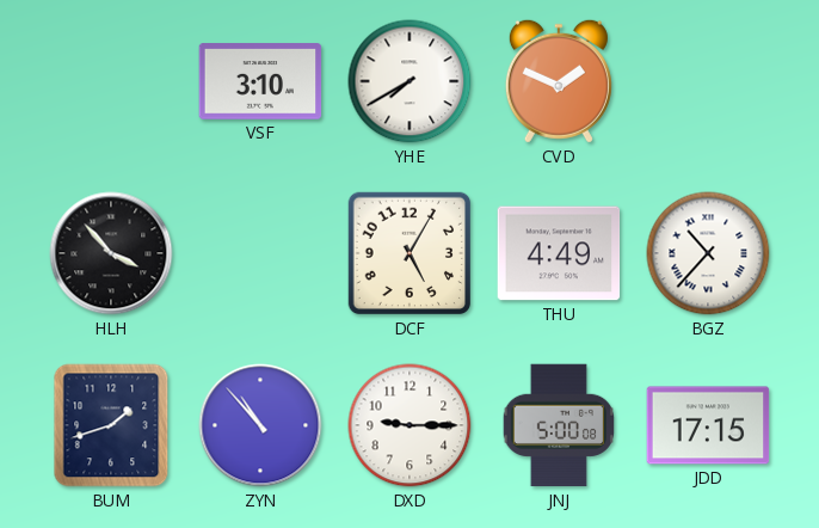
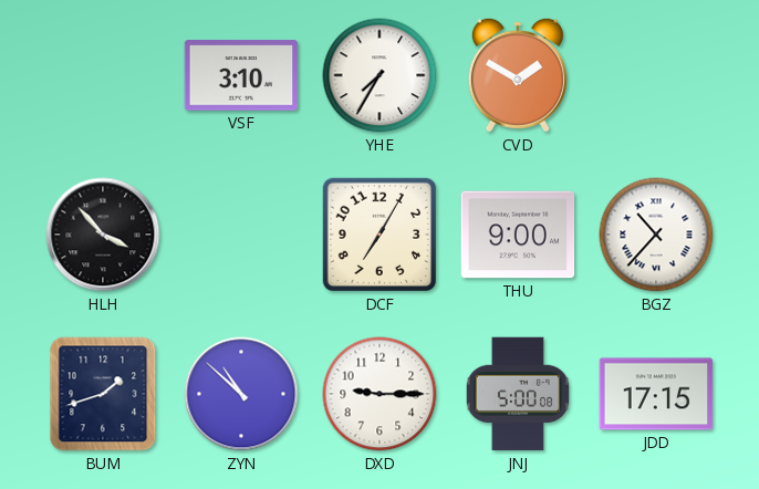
YHE: 7:40 -> 7:35 (379, 75)
CVD: 1:49 -> 1:50 (518, 75)
DCF: 5:05 -> 7:05 (379, 235)
THU: 4:49 -> 9:00 (518, 235)
ZYN: 10:53 -> 10:52 (241, 394)
